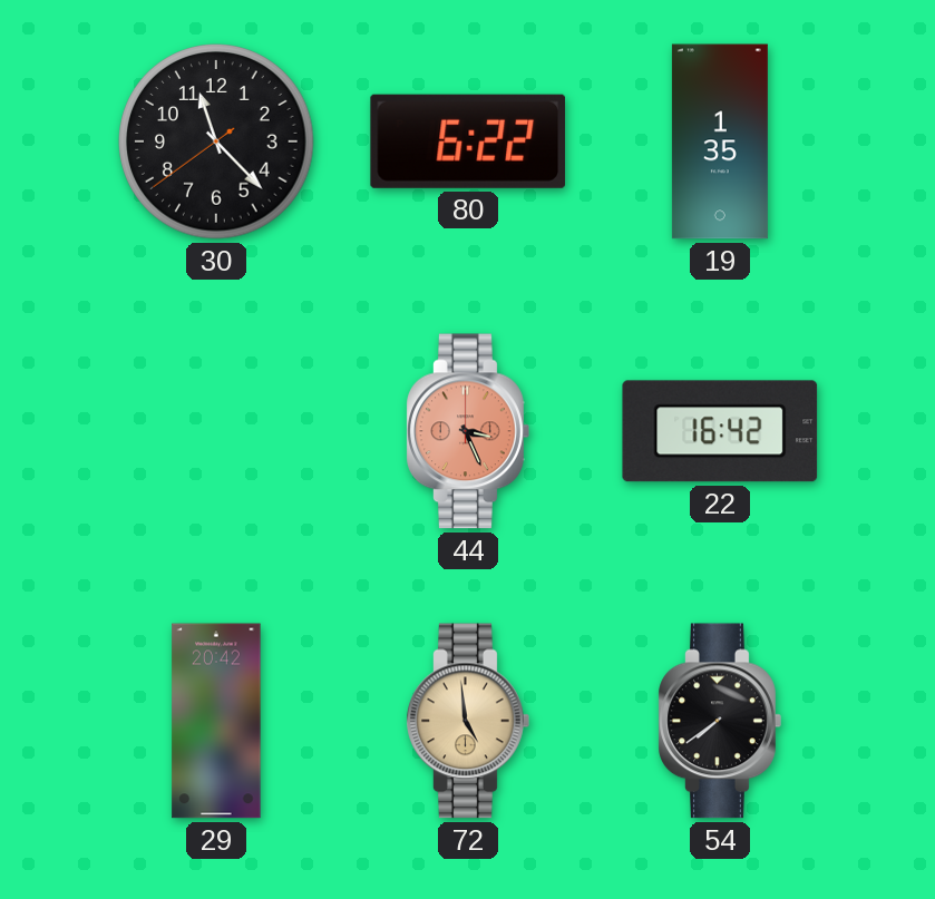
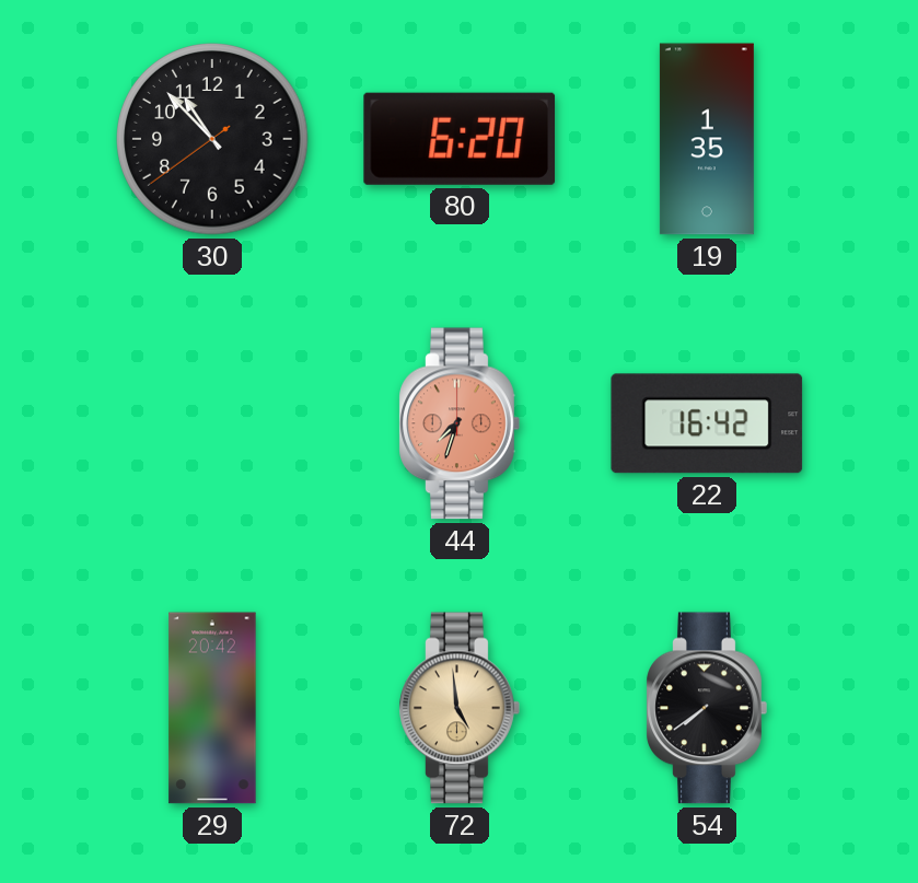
30: 11:22 -> 10:52 (212, 139)
80: 6:22 -> 6:20 (460, 139)
44: 3:26 -> 7:33 (460, 423)
